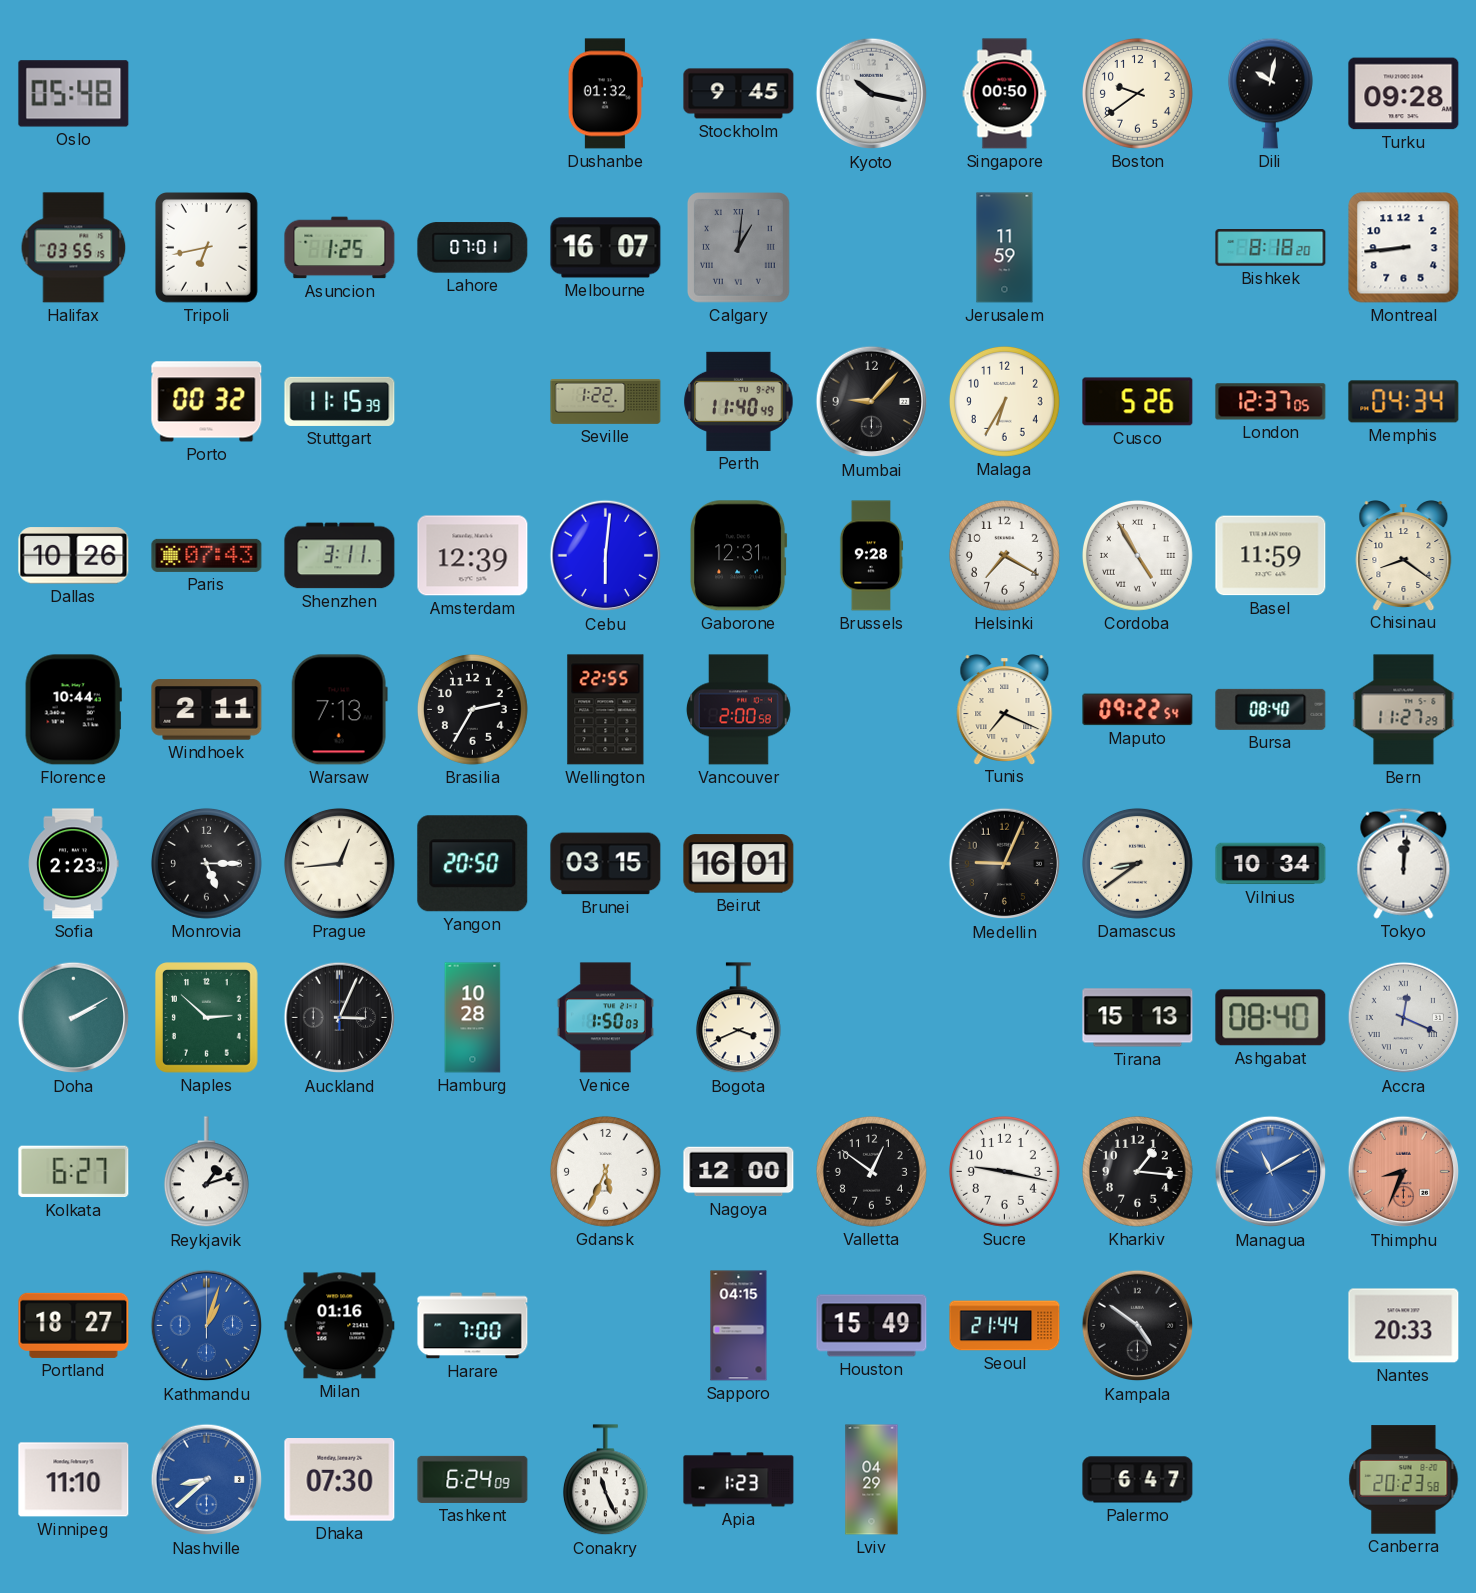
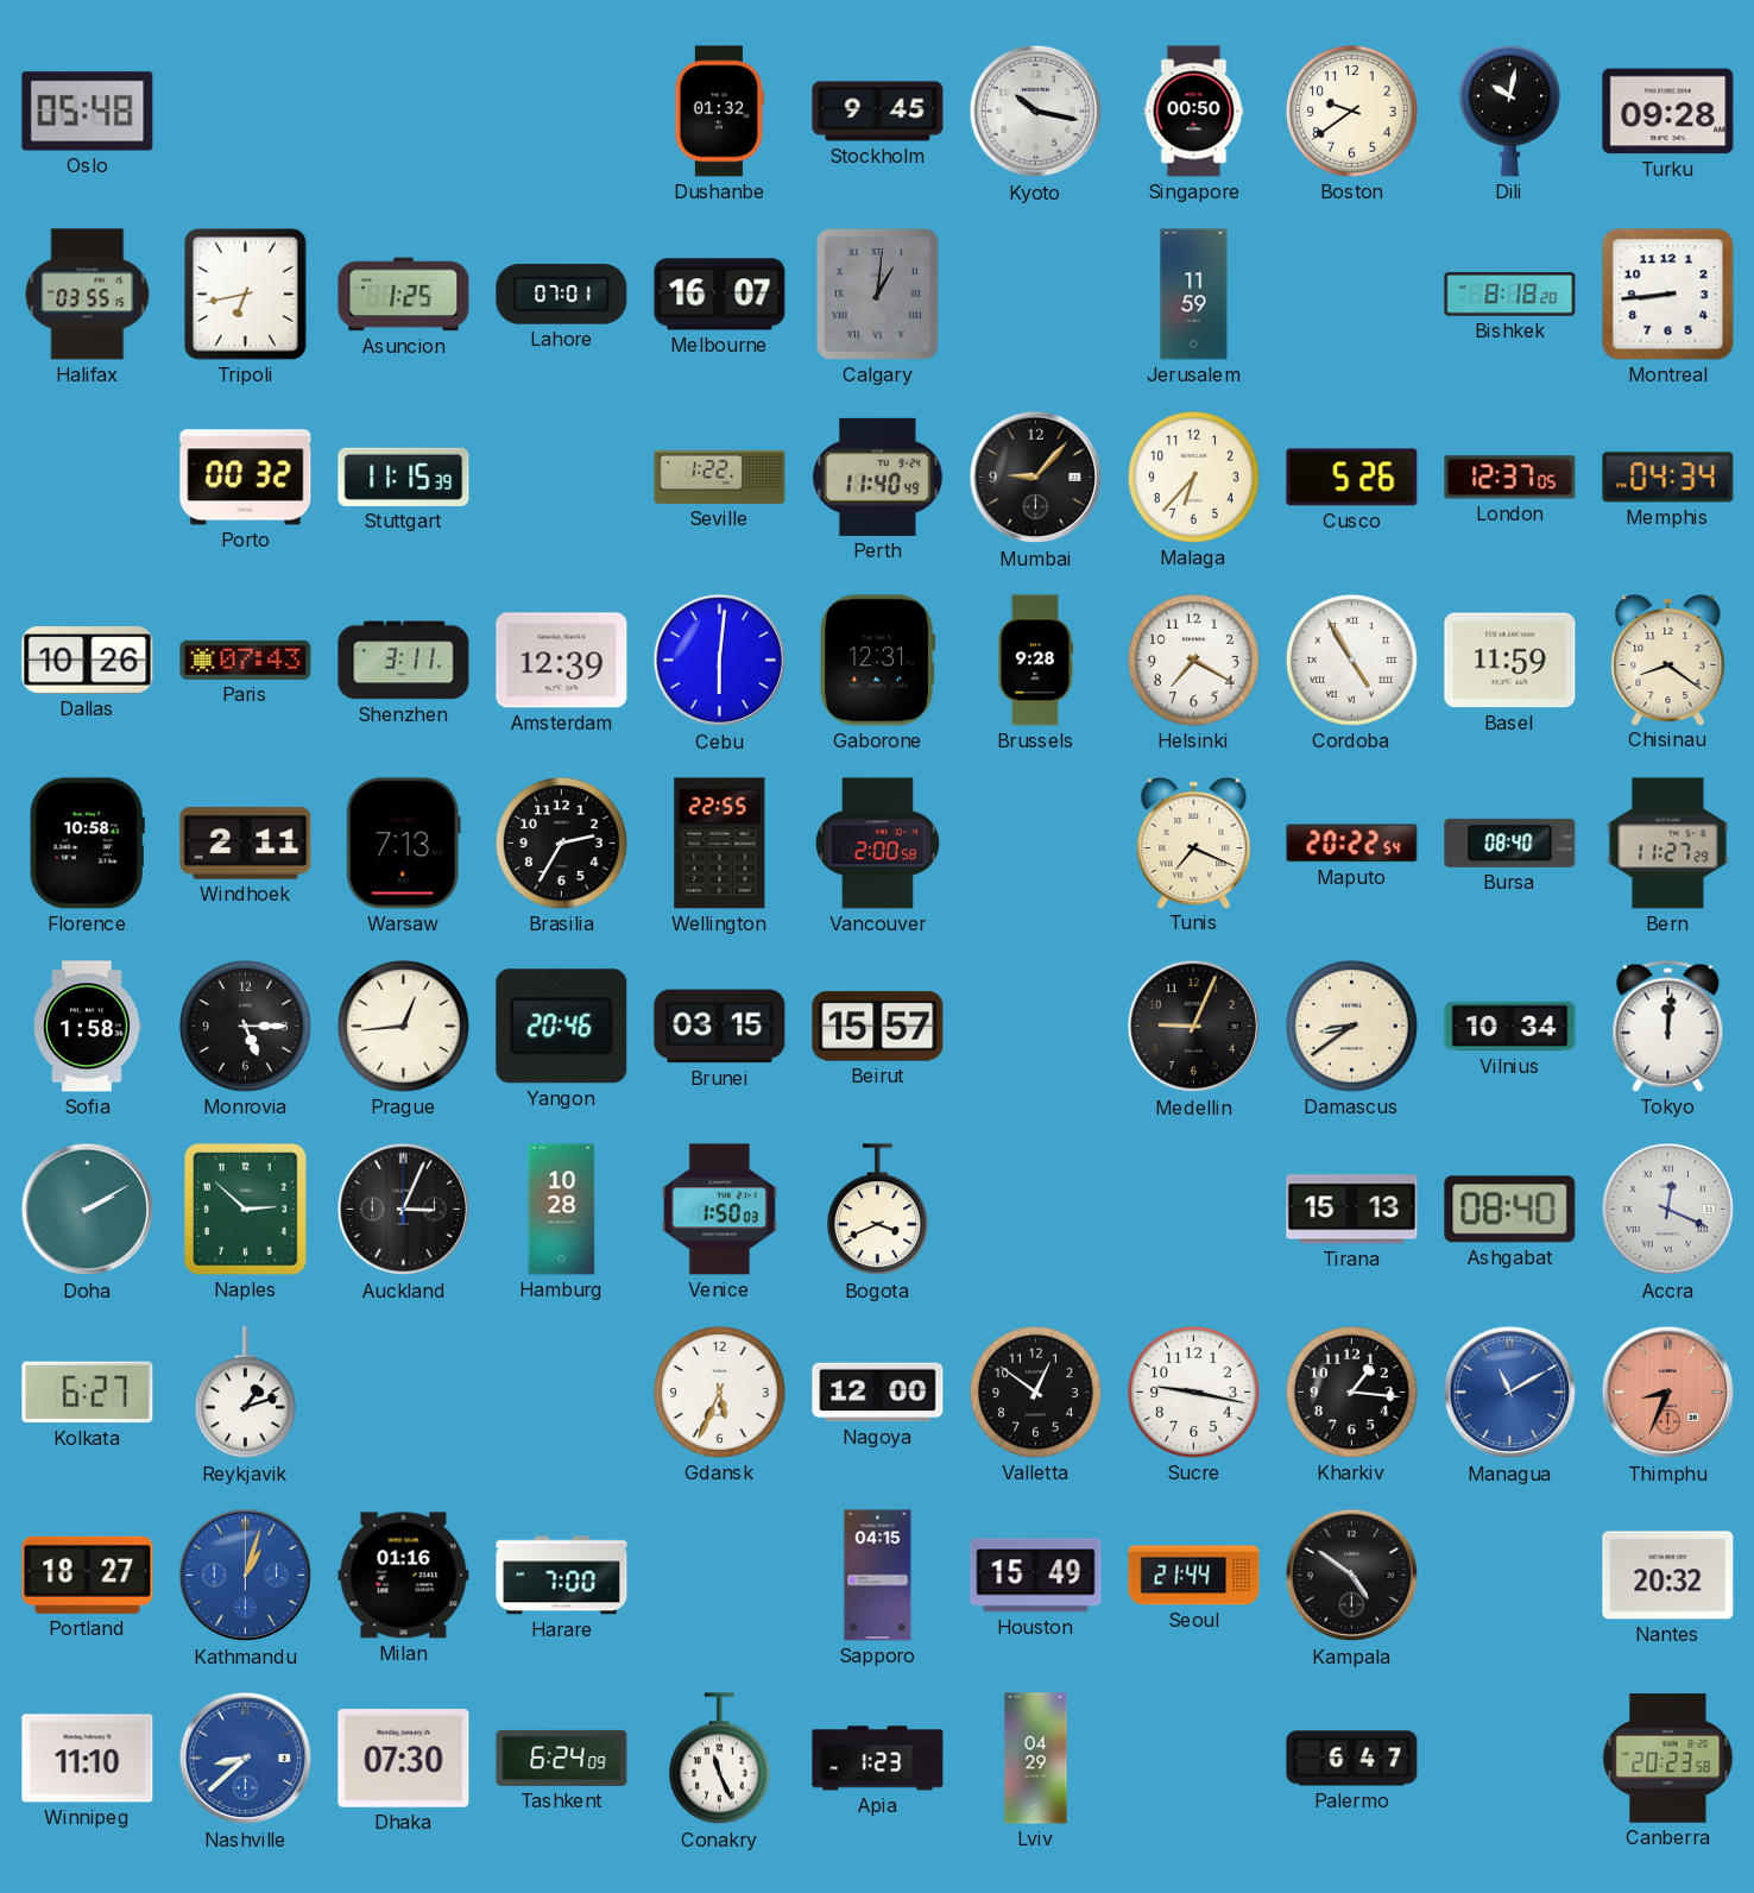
Malaga: 6:35 -> 6:37 (1193, 477)
Florence: 10:44 -> 10:58 (87, 844)
Maputo: 09:22 -> 20:22 (1352, 844)
Sofia: 2:23 -> 1:58 (87, 1027)
Yangon: 20:50 -> 20:46 (562, 1027)
Beirut: 16:01 -> 15:57 (878, 1027)
Nantes: 20:33 -> 20:32 (1668, 1576)
